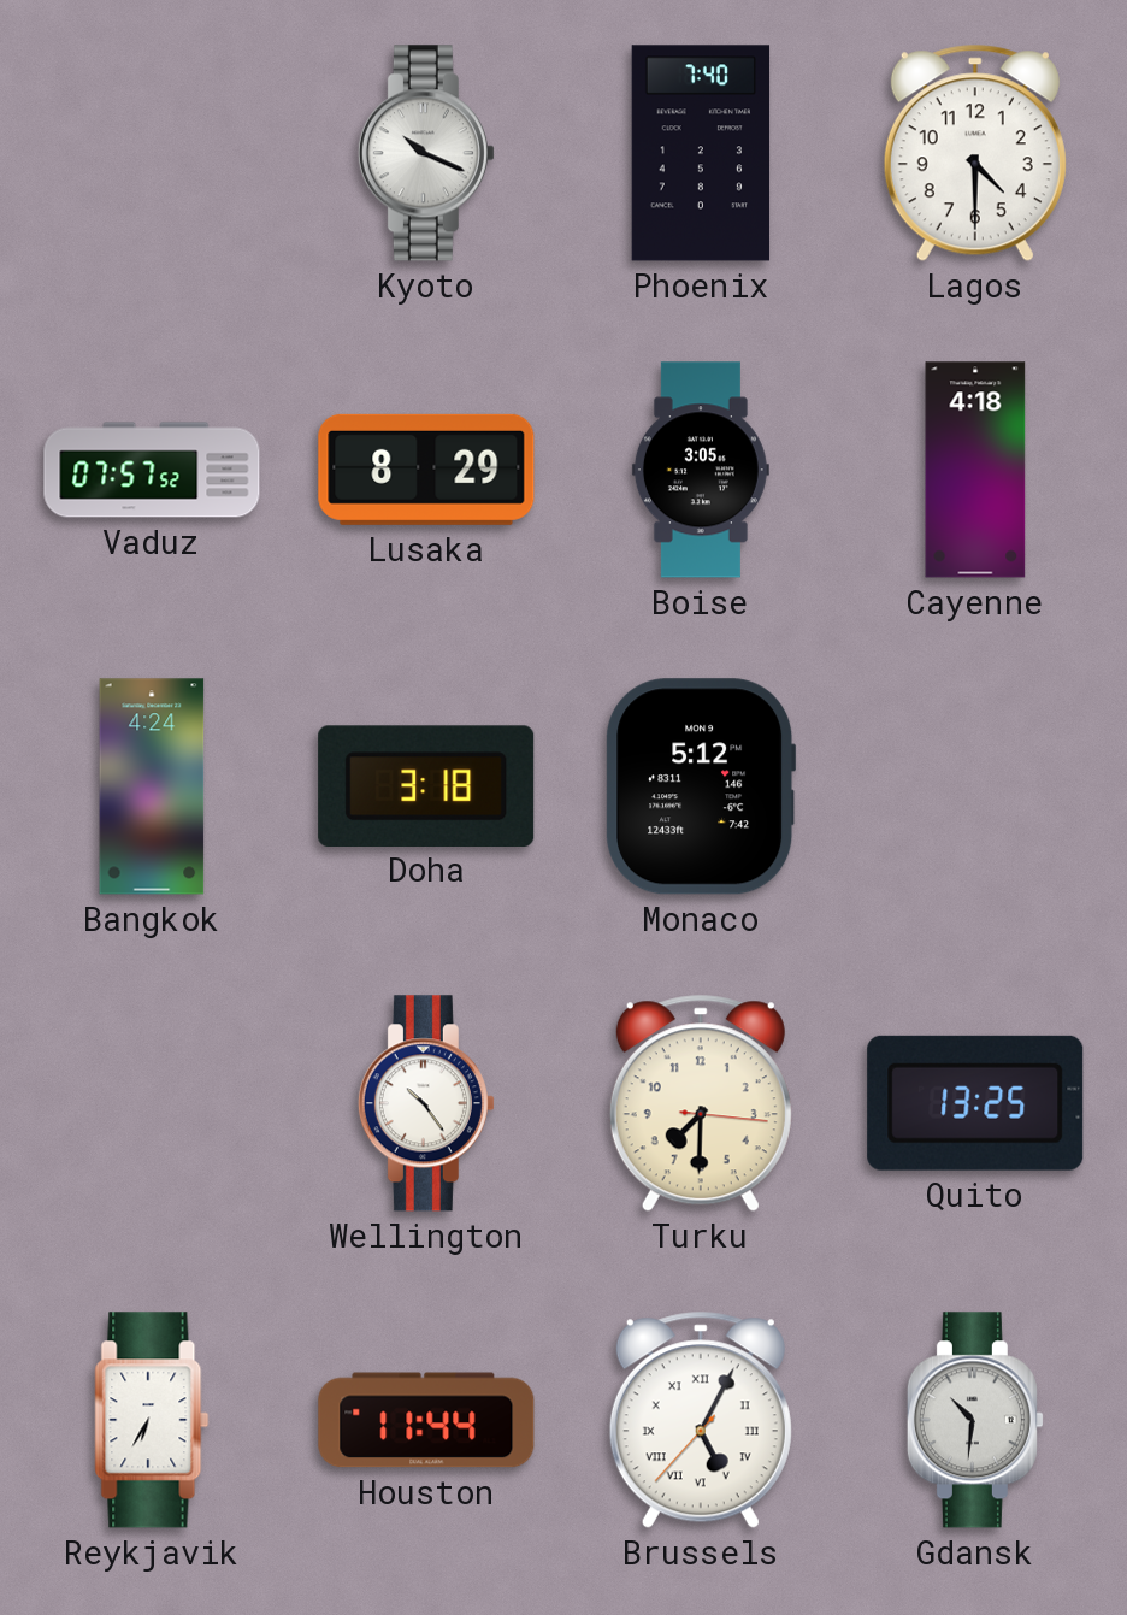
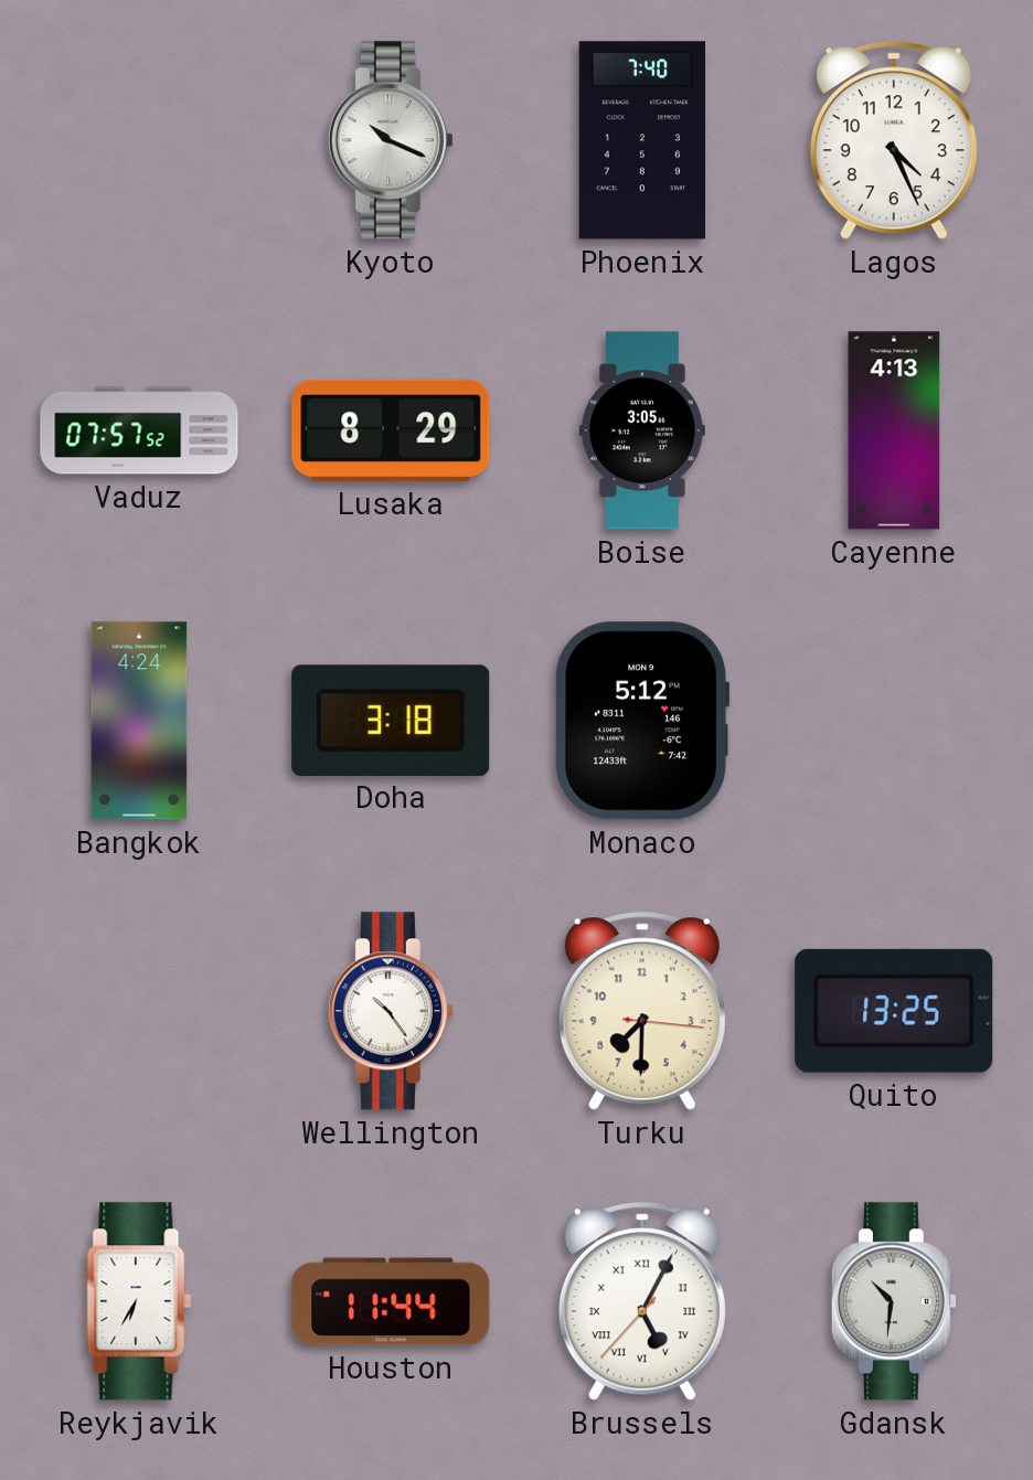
Lagos: 4:30 -> 4:26 (894, 140)
Cayenne: 4:18 -> 4:13 (894, 430)
